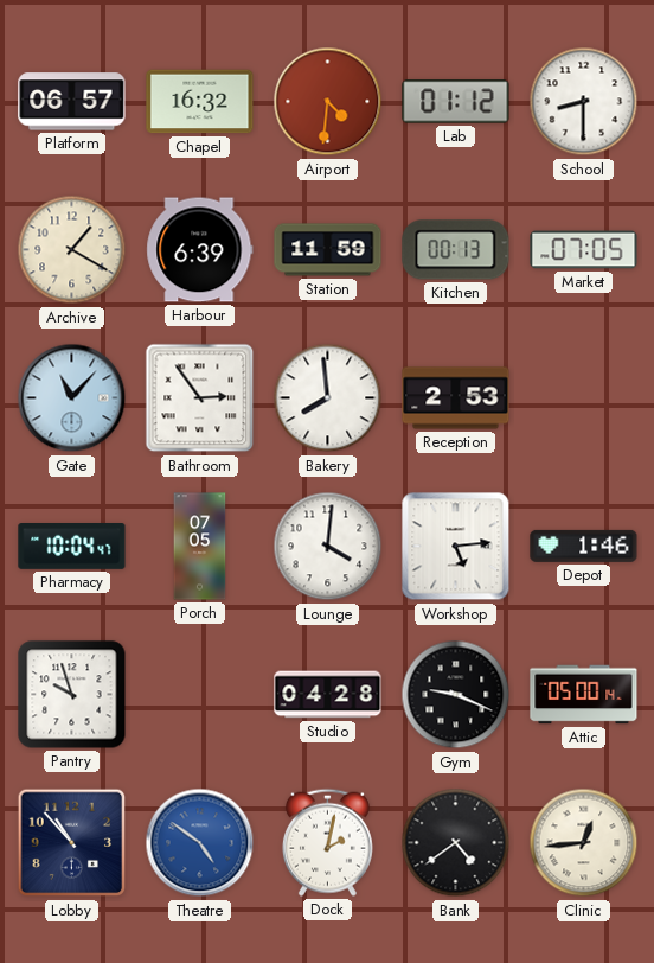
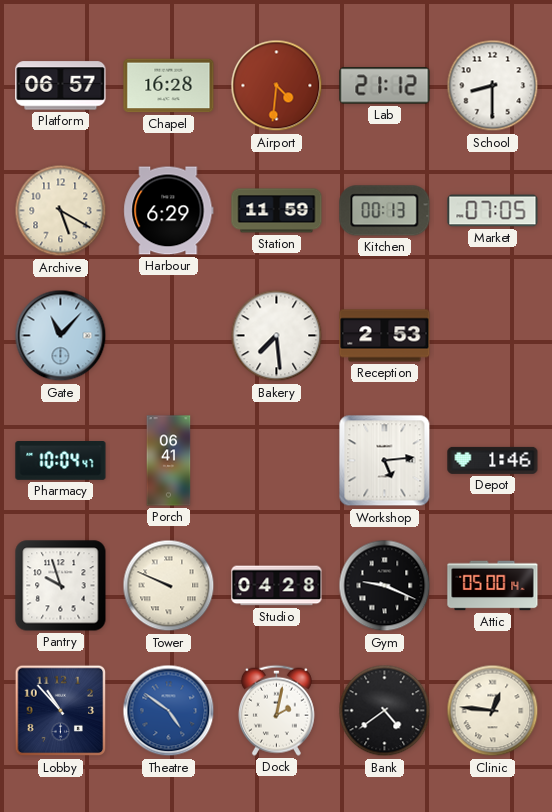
Chapel: 16:32 -> 16:28 (169, 86)
Lab: 01:12 -> 21:12 (385, 86)
Archive: 1:20 -> 5:20 (61, 211)
Harbour: 6:39 -> 6:29 (169, 211)
Bathroom: 2:54 -> none (200, 398)
Bakery: 7:59 -> 7:29 (277, 336)
Porch: 07:05 -> 06:41 (169, 461)
Lounge: 4:01 -> none (328, 547)
Tower: none -> 9:49 (169, 586)
Clinic: 12:44 -> 12:46 (493, 711)
